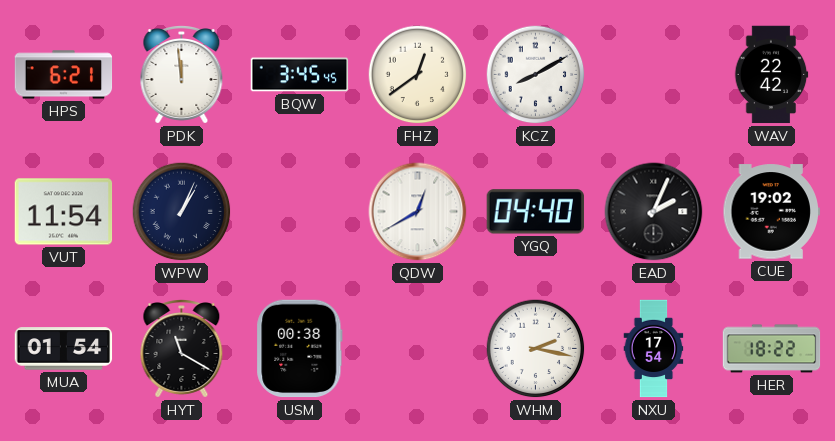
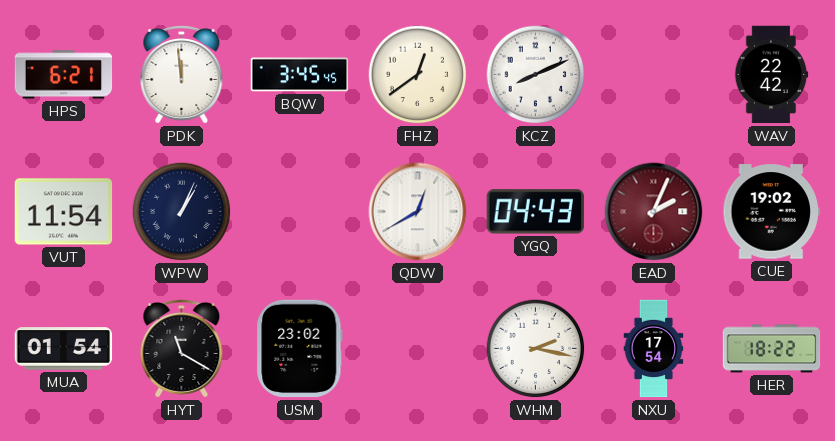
KCZ: 8:10 -> 8:11 (536, 75)
YGQ: 04:40 -> 04:43 (535, 212)
EAD dial: black -> burgundy (654, 212)
USM: 00:38 -> 23:02 (300, 349)
